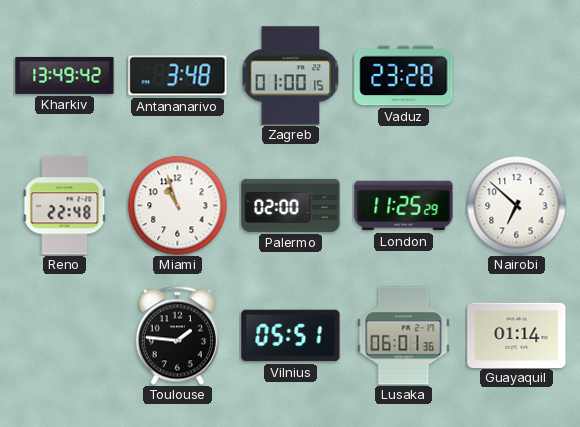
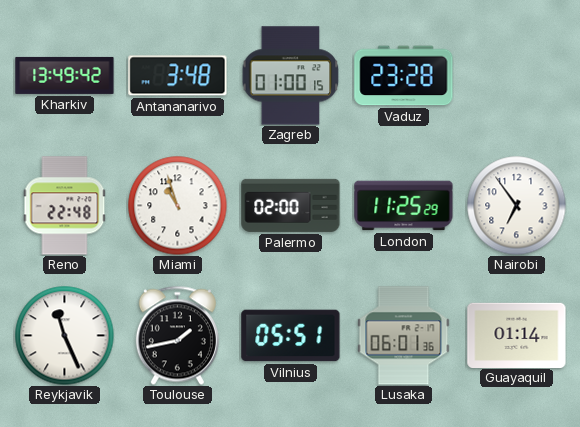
Nairobi: 6:52 -> 6:54 (517, 206)
Reykjavik: none -> 11:26 (65, 336)
Toulouse: 1:46 -> 1:43 (177, 335)
